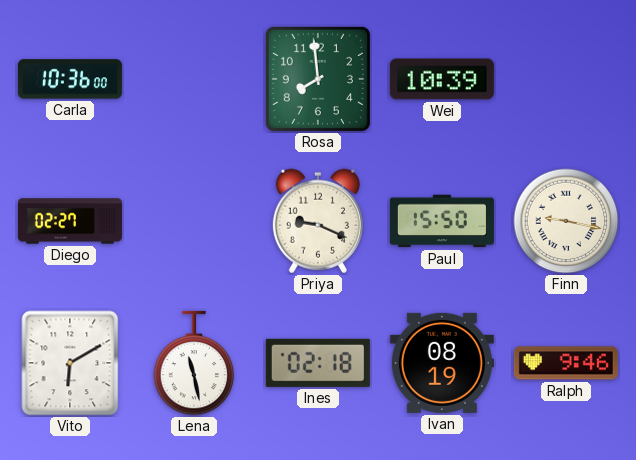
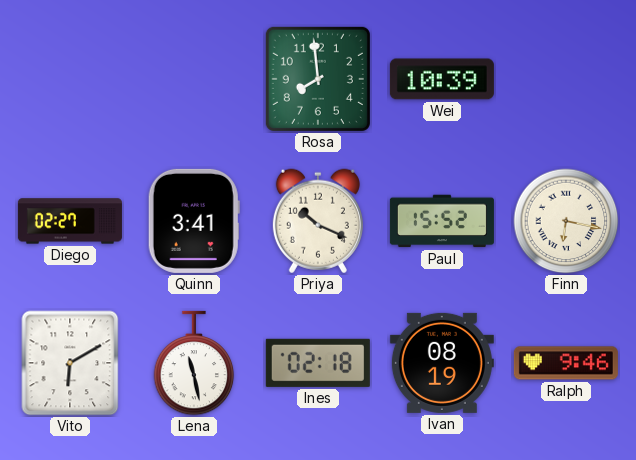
Carla: 10:36 -> none (70, 79)
Quinn: none -> 3:41 (194, 221)
Priya: 9:19 -> 10:19 (318, 221)
Paul: 15:50 -> 15:52 (442, 221)
Finn: 9:17 -> 6:17 (566, 221)
